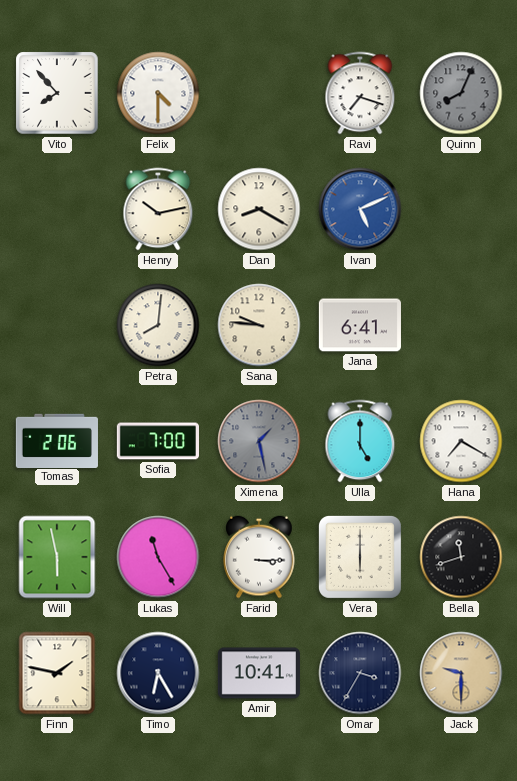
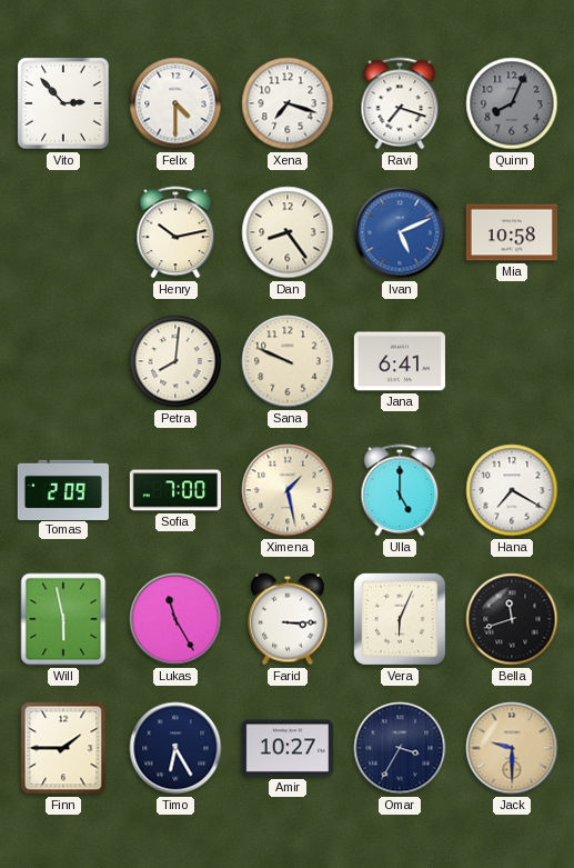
Vito: 7:53 -> 2:53 (63, 103)
Xena: none -> 7:18 (288, 103)
Dan: 8:20 -> 8:24 (288, 232)
Mia: none -> 10:58 (512, 232)
Sana: 9:46 -> 9:49 (288, 361)
Tomas: 2:06 -> 2:09 (62, 489)
Ximena dial: grey -> cream (288, 490)
Vera: 6:00 -> 6:04 (400, 619)
Finn: 1:47 -> 1:45 (63, 748)
Amir: 10:41 -> 10:27 (288, 748)
